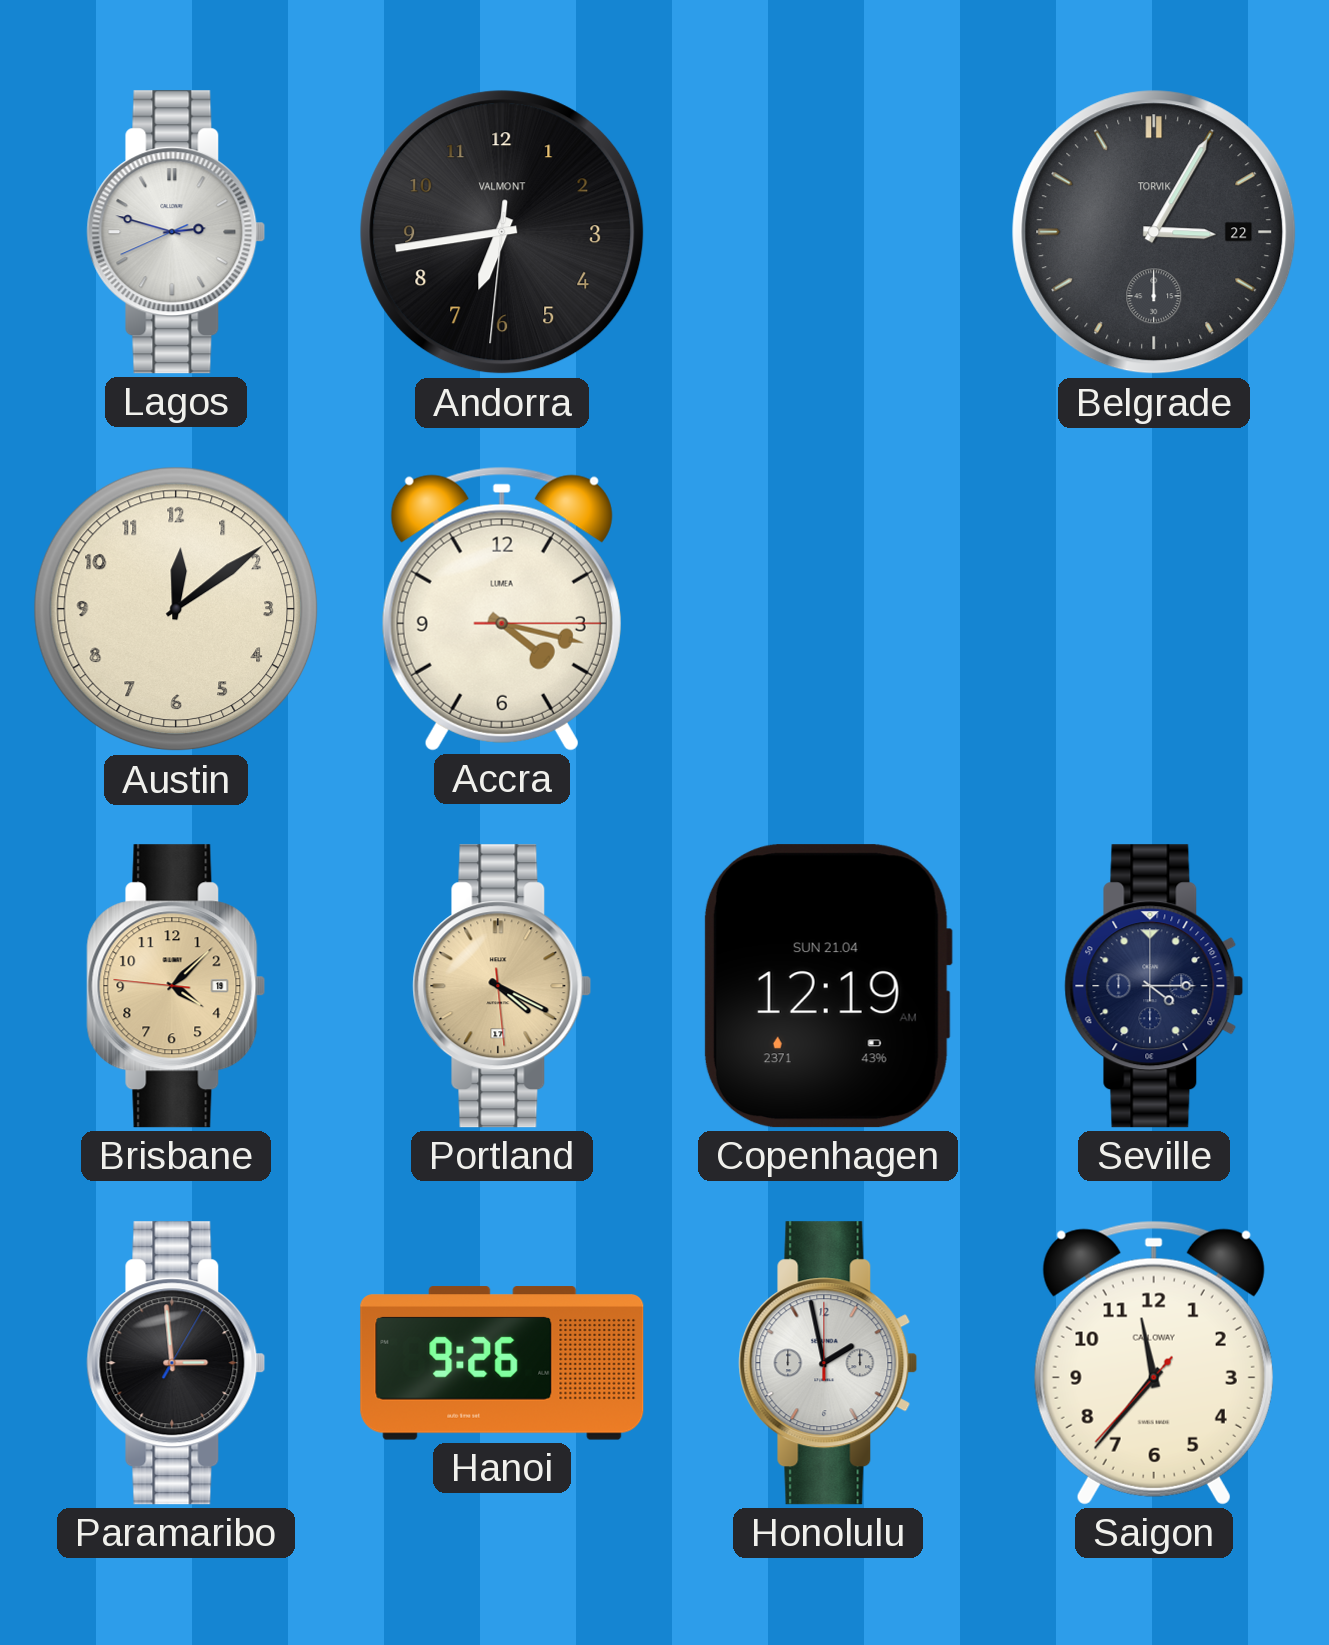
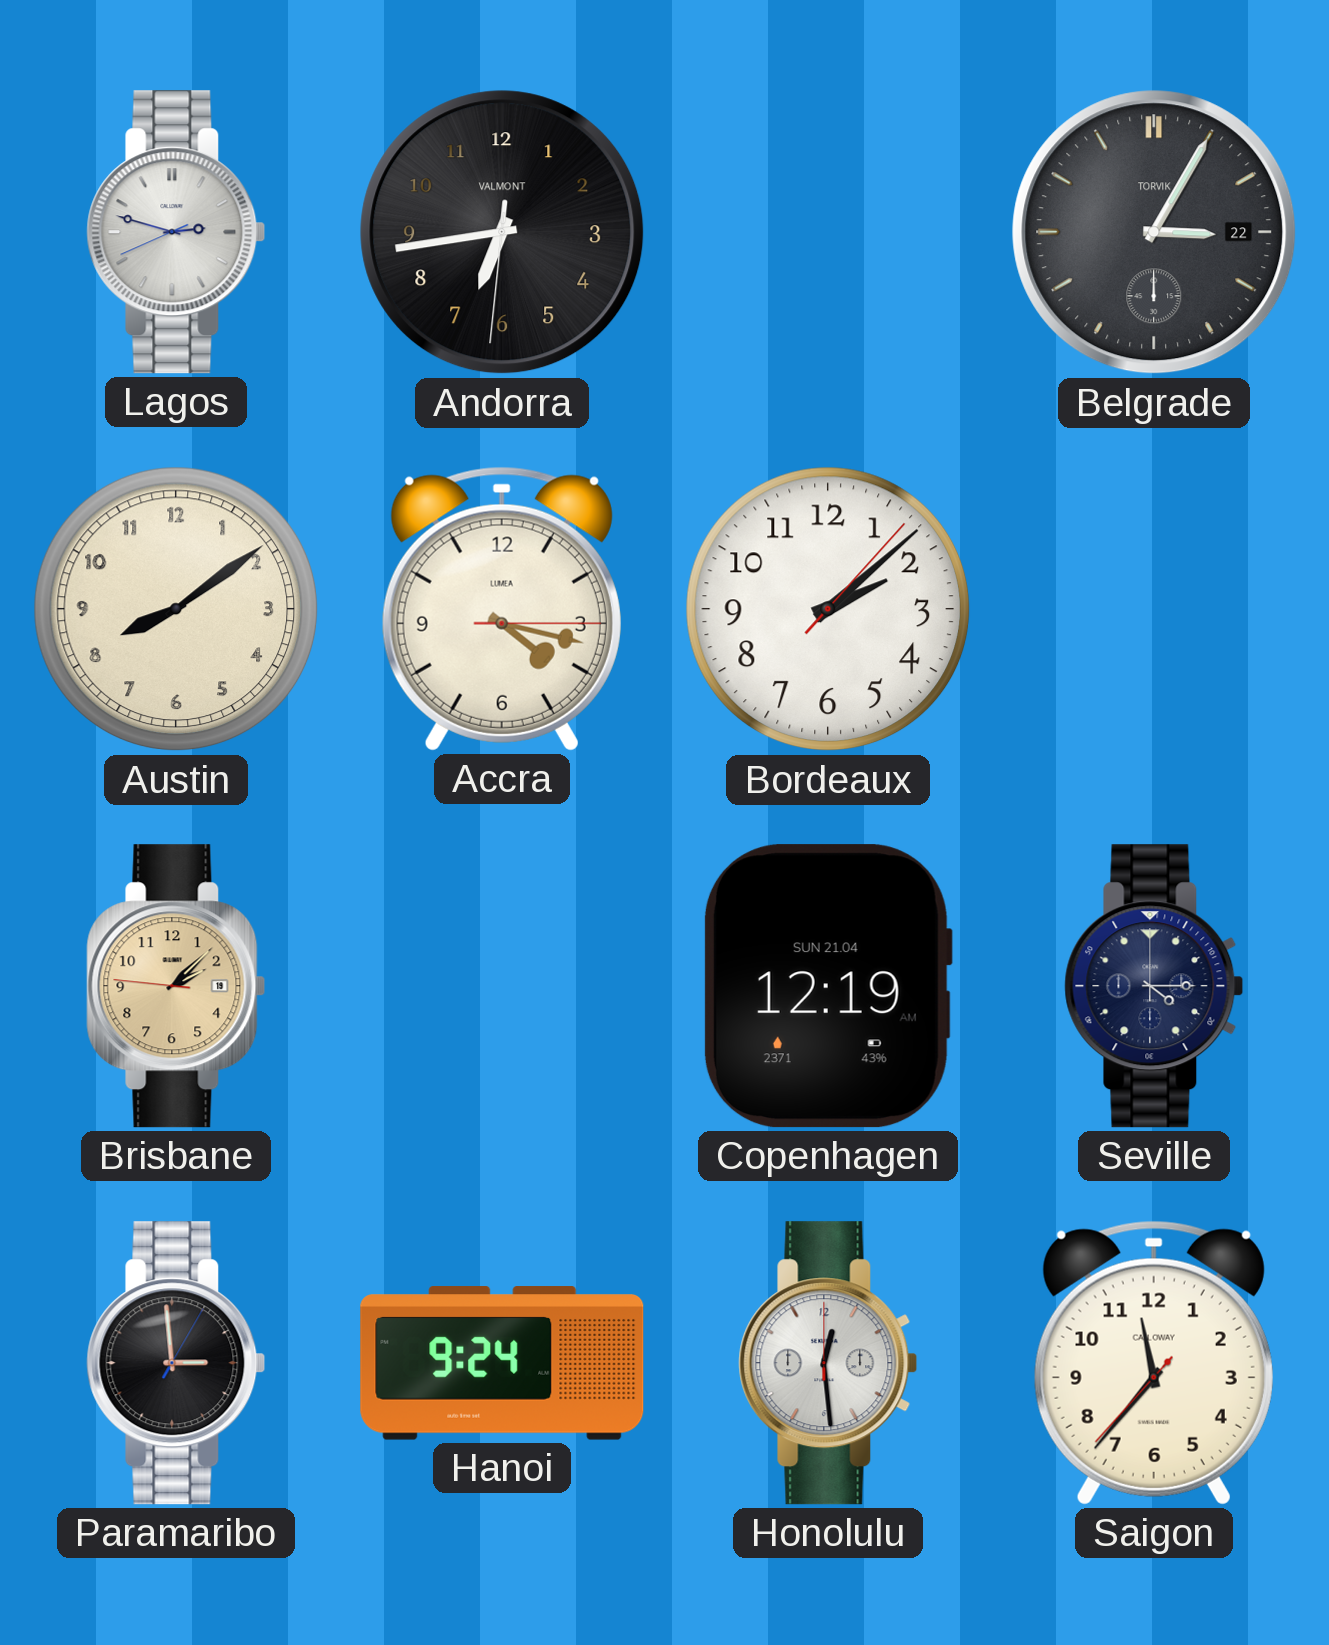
Austin: 12:09 -> 8:09 (176, 609)
Bordeaux: none -> 2:08 (828, 609)
Brisbane: 4:07 -> 2:07 (176, 986)
Portland: 4:19 -> none (502, 986)
Hanoi: 9:26 -> 9:24 (502, 1363)
Honolulu: 1:58 -> 12:29 (828, 1363)
